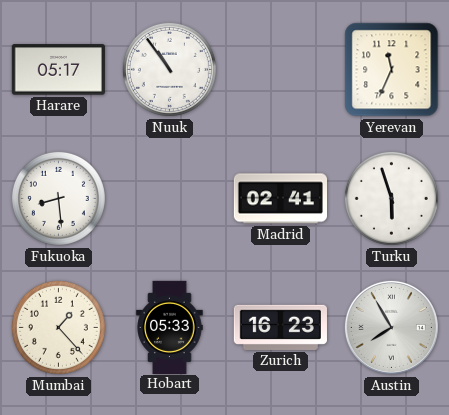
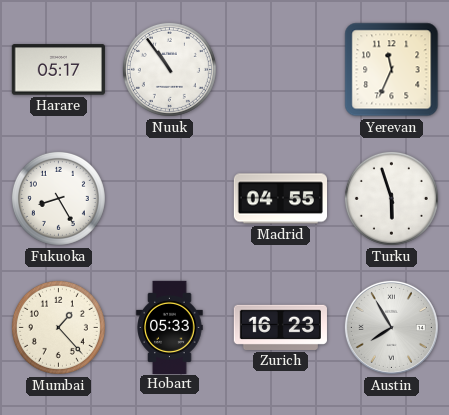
Fukuoka: 8:29 -> 8:25 (58, 198)
Madrid: 02:41 -> 04:55 (280, 199)
